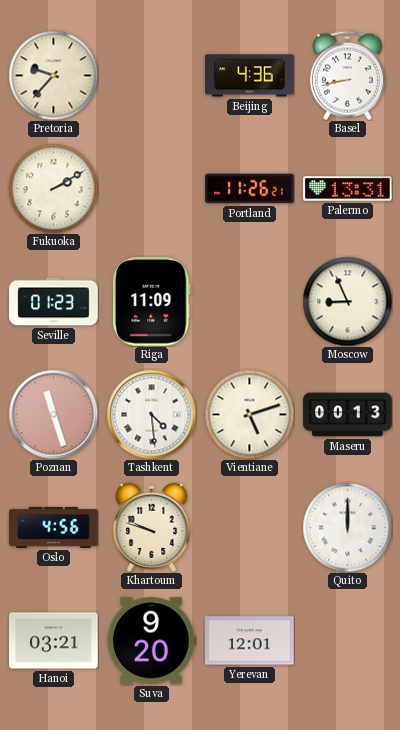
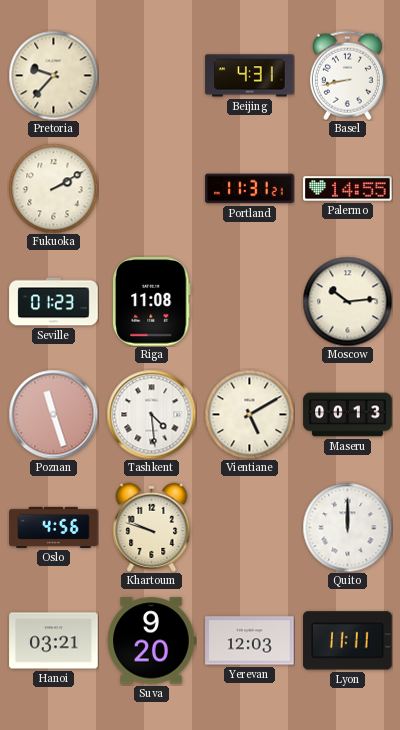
Beijing: 4:36 -> 4:31 (250, 76)
Portland: 11:26 -> 11:31 (250, 189)
Palermo: 13:31 -> 14:55 (348, 189)
Riga: 11:09 -> 11:08 (152, 302)
Moscow: 8:56 -> 10:14 (347, 301)
Vientiane: 5:12 -> 5:10 (249, 414)
Yerevan: 12:01 -> 12:03 (250, 641)
Lyon: none -> 11:11 (348, 641)
